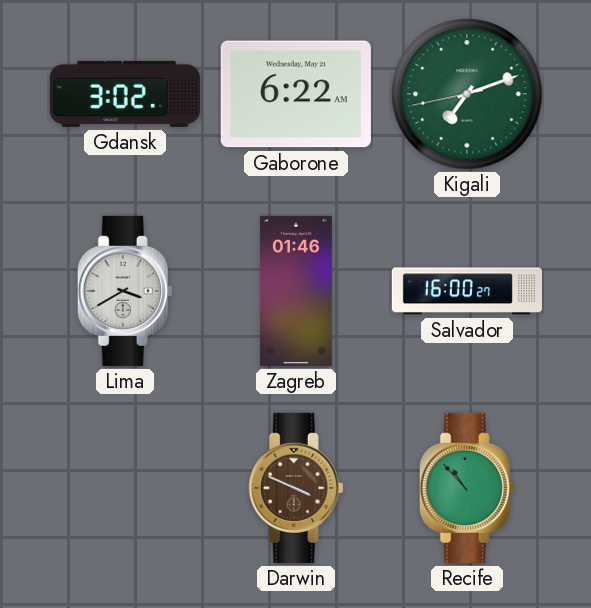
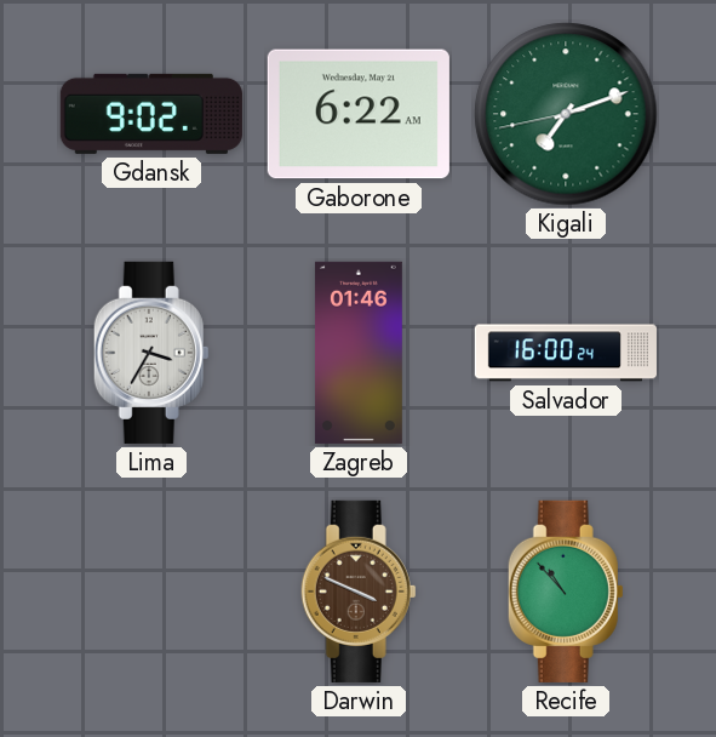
Gdansk: 3:02 -> 9:02 (151, 114)
Lima: 3:40 -> 3:35 (151, 353)
Salvador: 16:00:27 -> 16:00:24 (566, 353)
